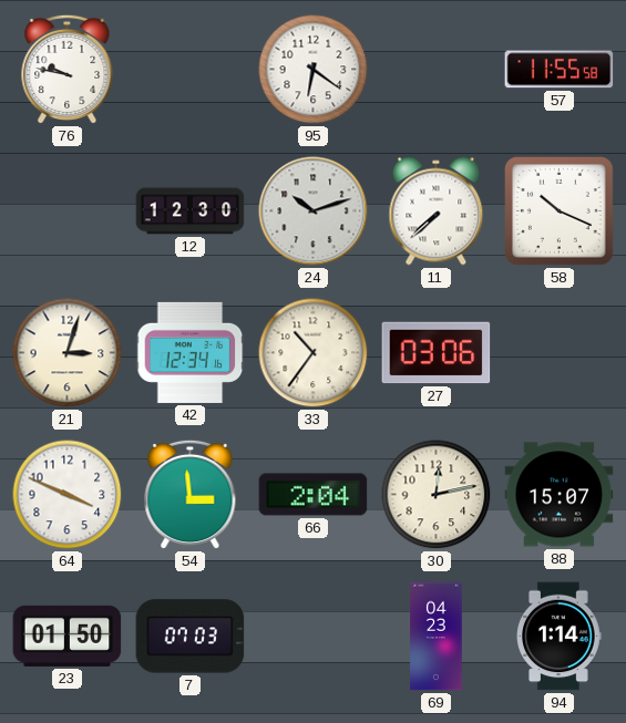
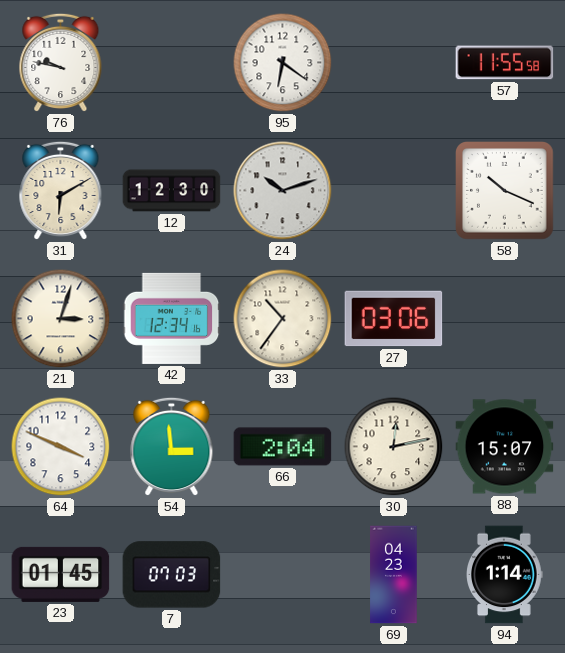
31: none -> 6:10 (61, 191)
11: 7:38 -> none (437, 211)
23: 01:50 -> 01:45 (61, 574)
